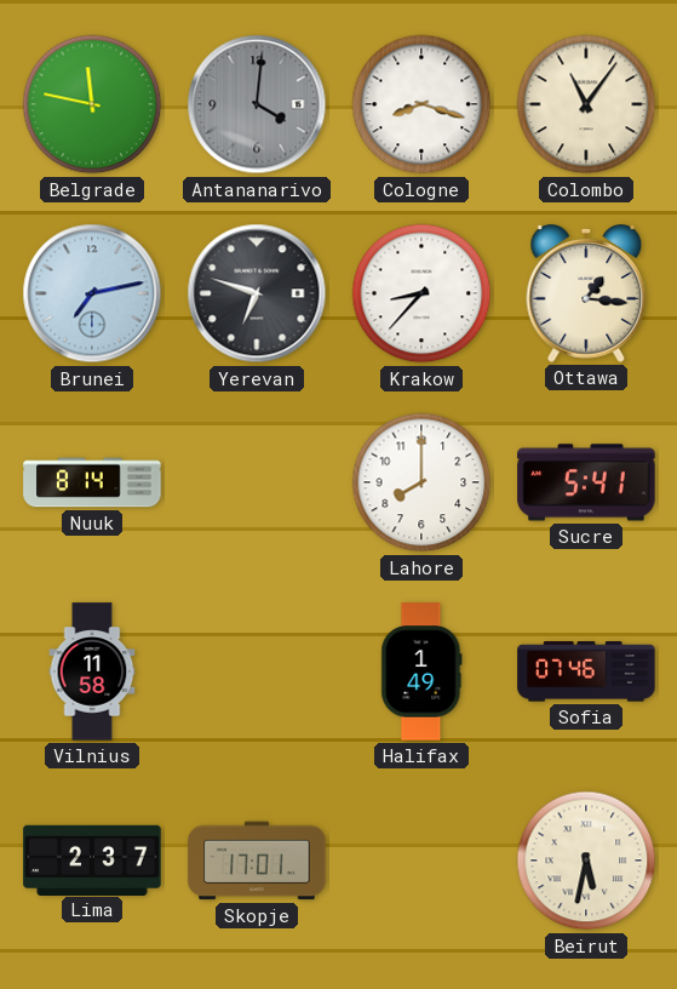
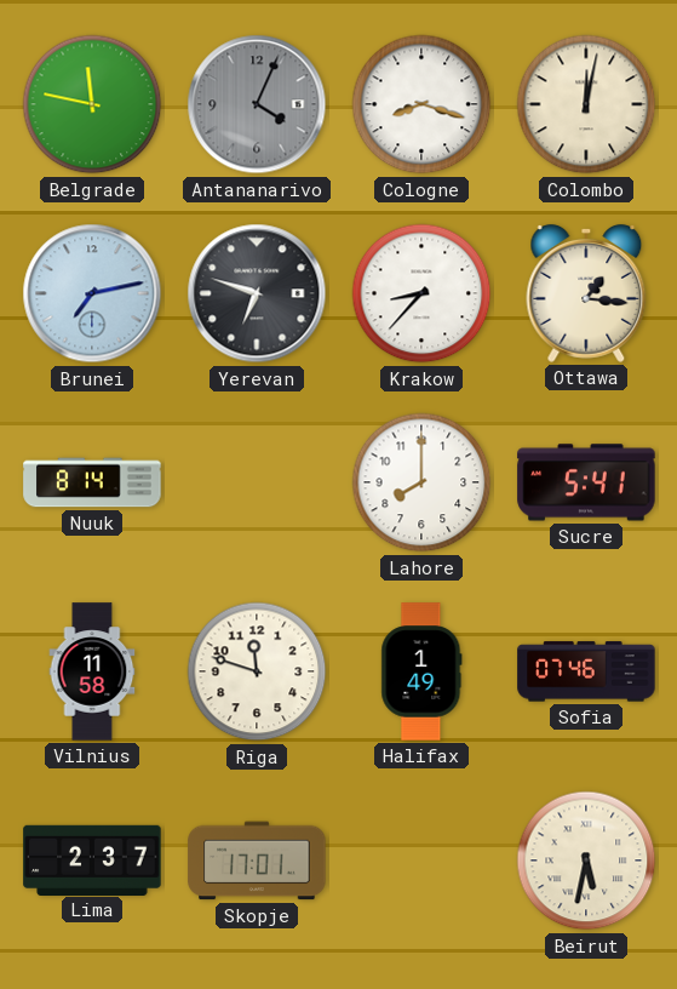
Antananarivo: 4:01 -> 4:04 (257, 104)
Colombo: 11:06 -> 12:02 (586, 104)
Riga: none -> 11:48 (257, 671)
